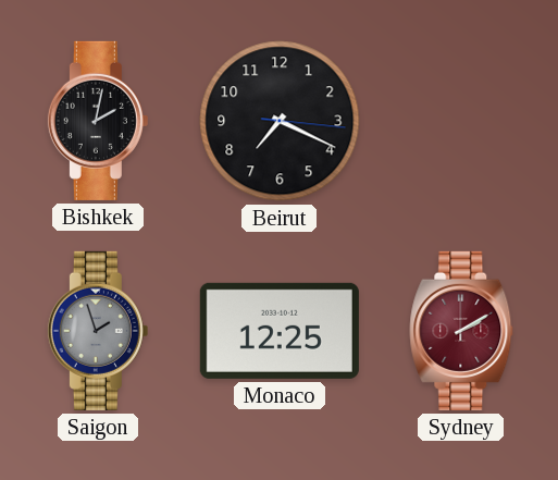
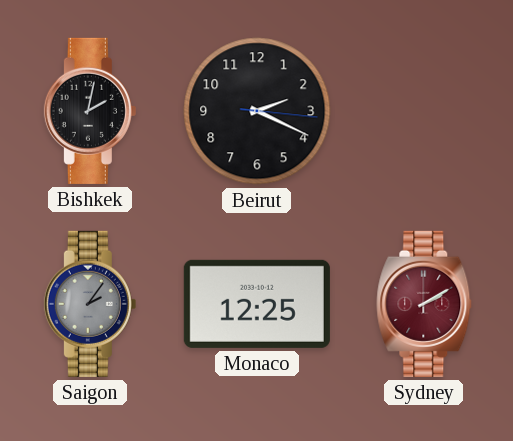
Beirut: 7:19 -> 2:19 (257, 111)
Saigon: 1:57 -> 2:06 (90, 304)
